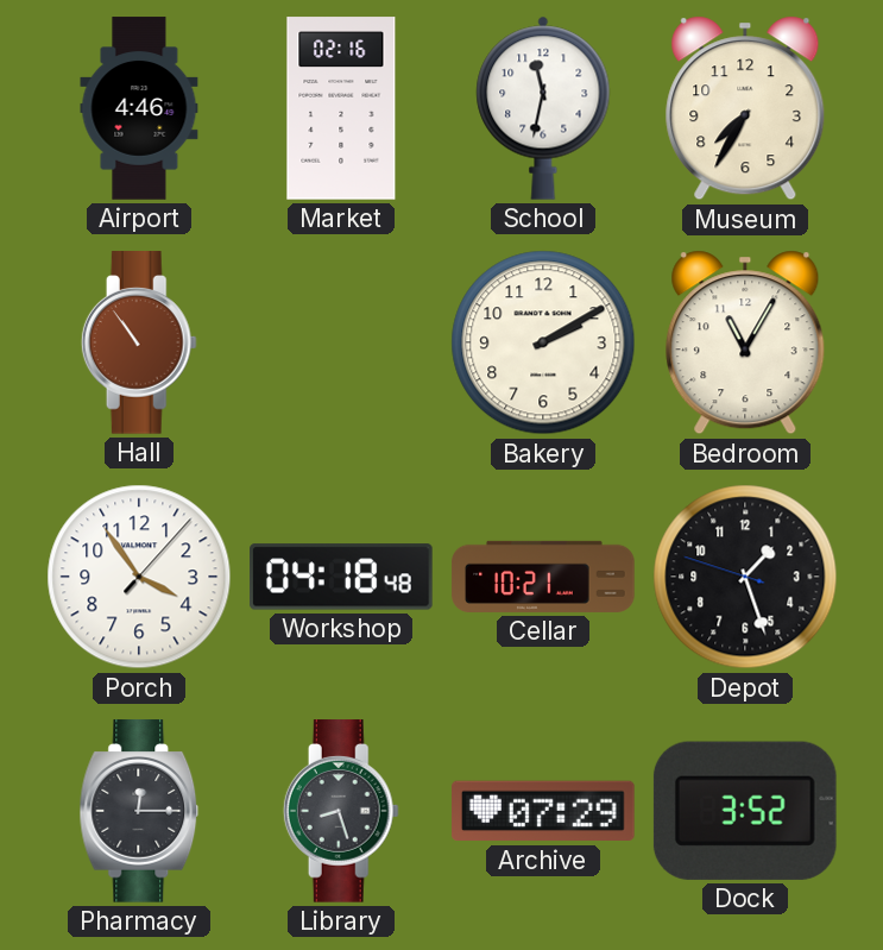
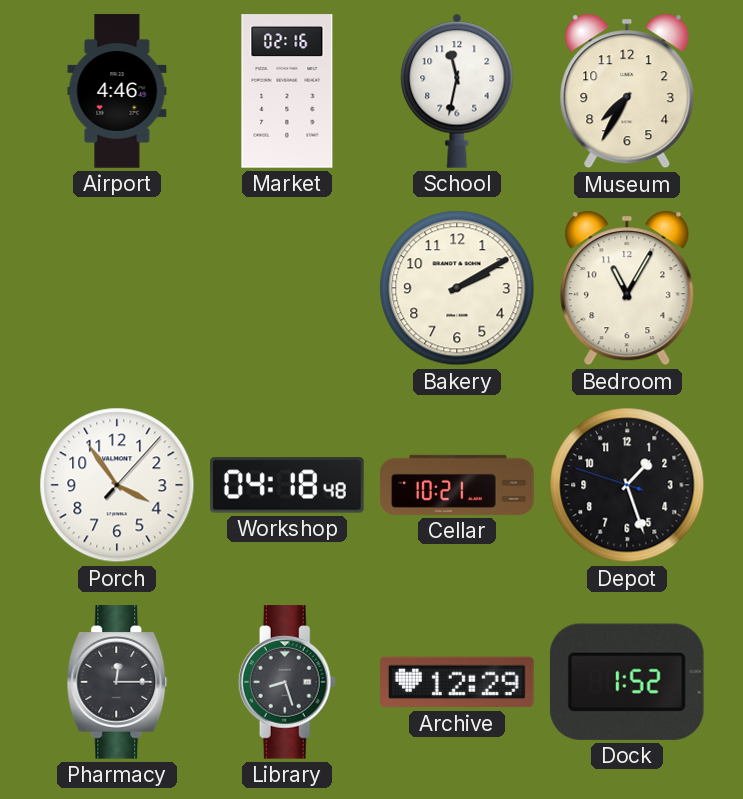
Hall: 10:54 -> none (139, 342)
Archive: 07:29 -> 12:29 (457, 682)
Dock: 3:52 -> 1:52 (627, 682)
